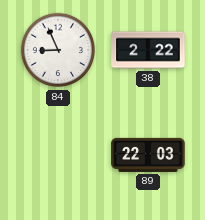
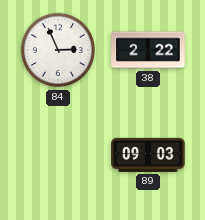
84: 8:56 -> 2:56 (58, 50)
89: 22:03 -> 09:03 (148, 155)
